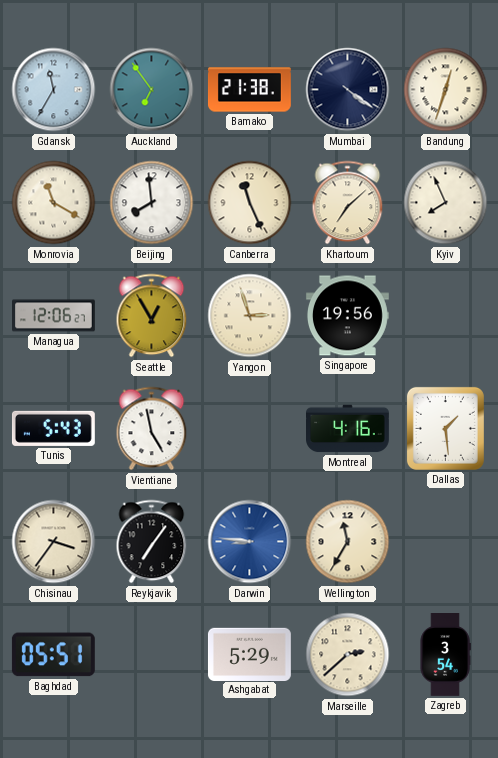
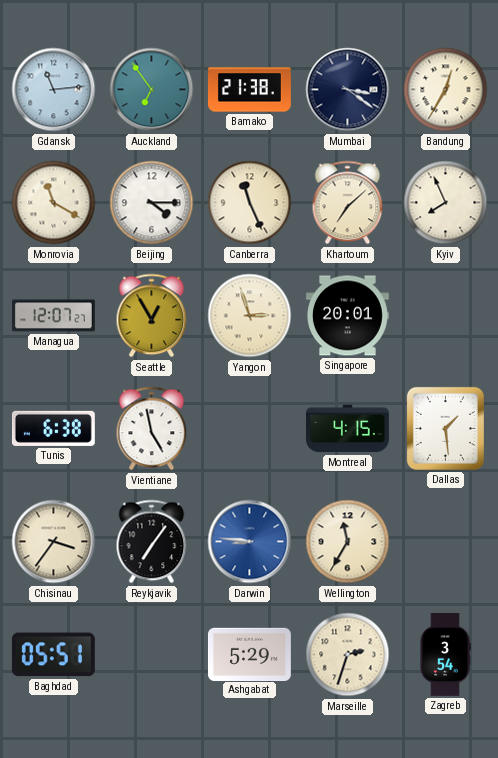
Gdansk: 11:35 -> 11:14 (54, 90)
Mumbai: 4:21 -> 3:21 (348, 90)
Bandung: 12:33 -> 12:35 (446, 90)
Beijing: 7:59 -> 4:15 (152, 203)
Managua: 12:06 -> 12:07 (54, 316)
Singapore: 19:56 -> 20:01 (347, 316)
Tunis: 5:43 -> 6:38 (53, 428)
Montreal: 4:16 -> 4:15 (348, 429)
Marseille: 2:38 -> 2:33 (348, 655)
